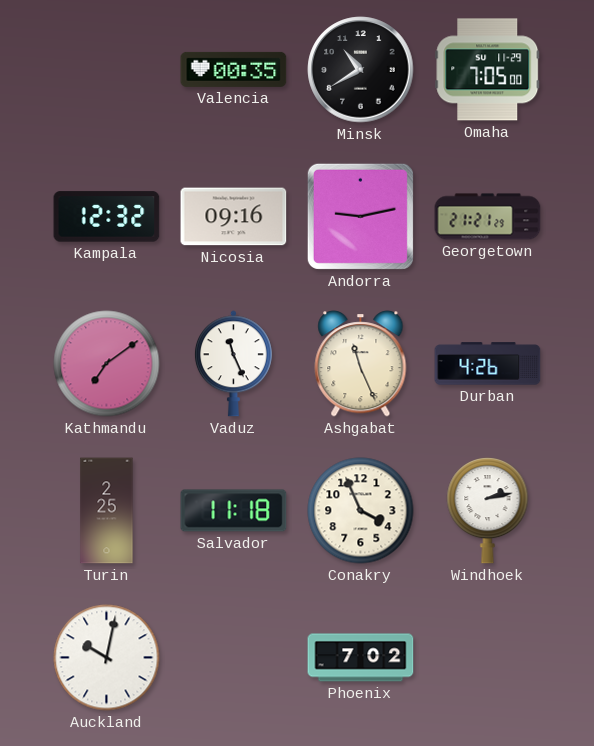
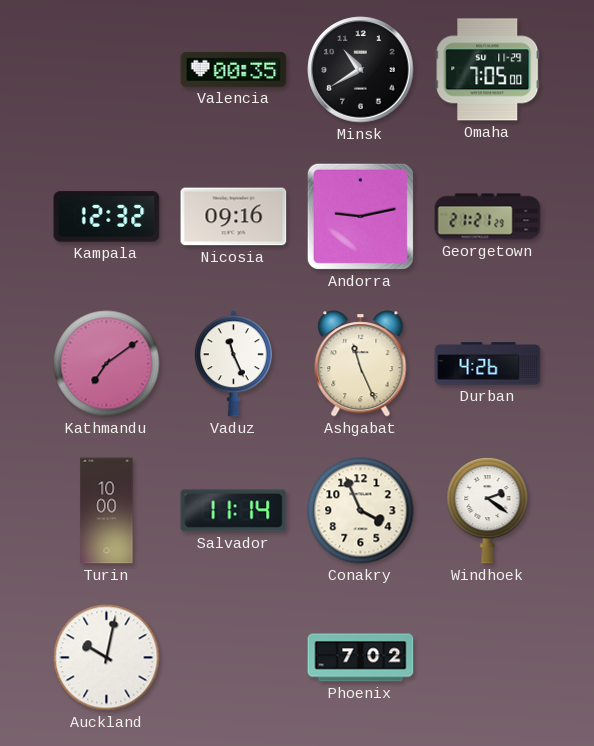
Turin: 2:25 -> 10:00 (107, 511)
Salvador: 11:18 -> 11:14 (234, 511)
Windhoek: 2:13 -> 2:21 (488, 511)
